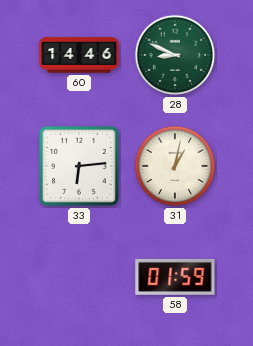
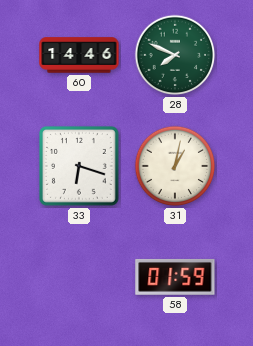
28: 8:49 -> 7:49 (175, 55)
33: 6:14 -> 6:18 (79, 166)
